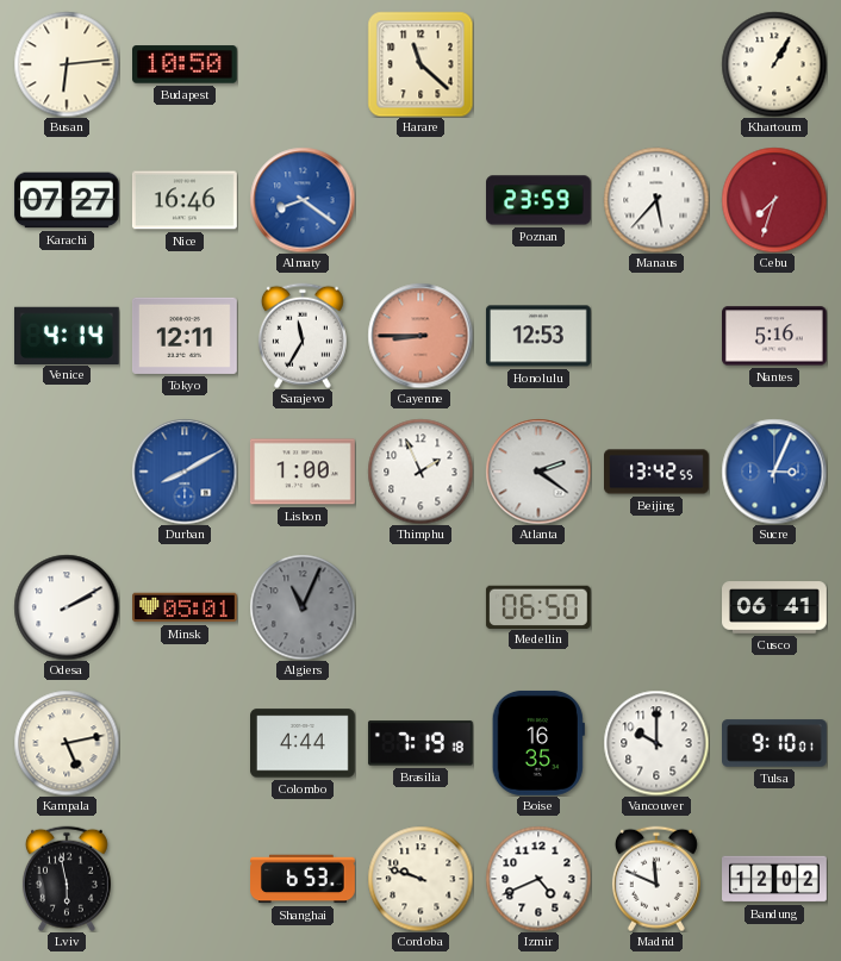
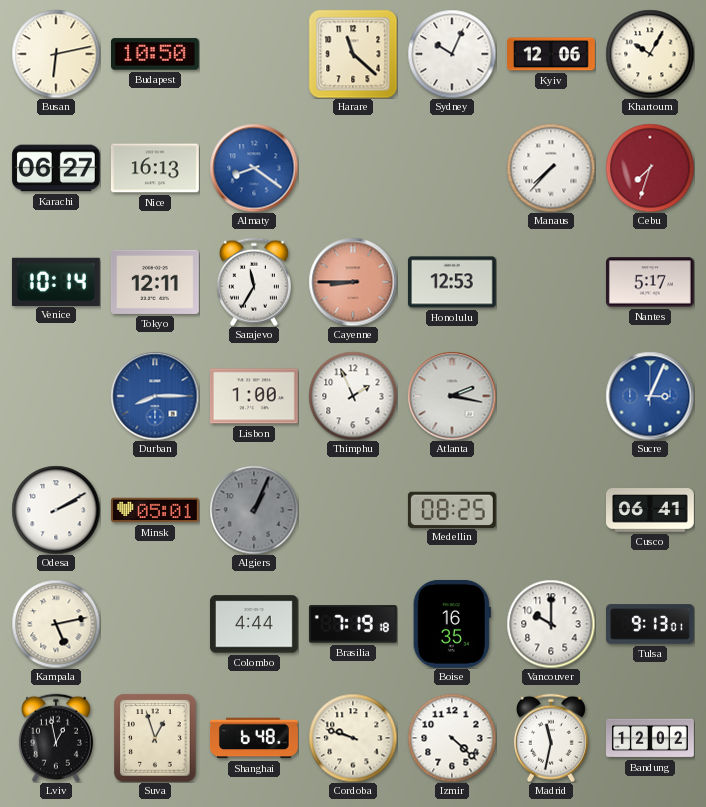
Busan: 6:14 -> 6:13 (56, 54)
Sydney: none -> 10:04 (452, 54)
Kyiv: none -> 12:06 (552, 54)
Khartoum: 1:05 -> 10:05 (650, 54)
Karachi: 07:27 -> 06:27 (56, 168)
Nice: 16:46 -> 16:13 (155, 168)
Poznan: 23:59 -> none (540, 200)
Manaus: 5:37 -> 7:37 (551, 168)
Venice: 4:14 -> 10:14 (56, 281)
Nantes: 5:16 -> 5:17 (651, 282)
Durban: 8:10 -> 8:15 (155, 396)
Atlanta: 2:21 -> 2:17 (452, 396)
Beijing: 13:42 -> none (658, 472)
Algiers: 11:04 -> 1:04 (254, 510)
Medellin: 06:50 -> 08:25 (452, 509)
Tulsa: 9:10 -> 9:13 (651, 624)
Lviv: 5:58 -> 12:58 (56, 738)
Suva: none -> 12:57 (155, 738)
Shanghai: 6:53 -> 6:48 (255, 738)
Izmir: 4:41 -> 4:22 (452, 738)
Madrid: 11:49 -> 11:32 (551, 738)
